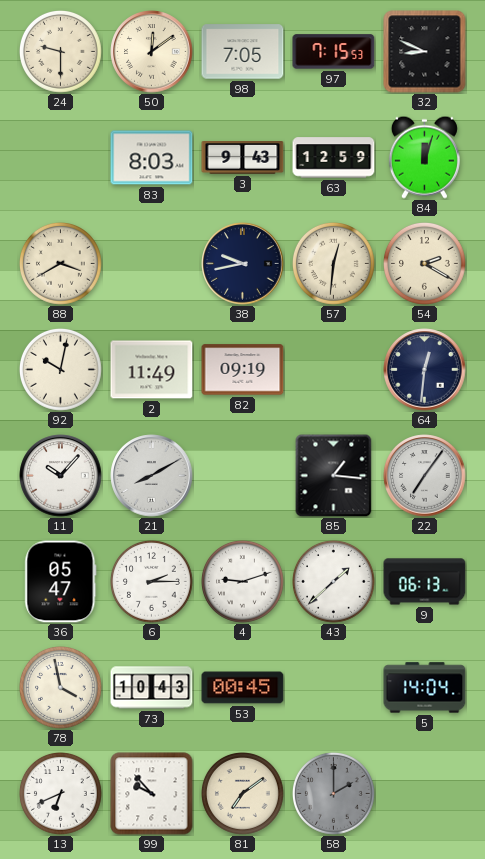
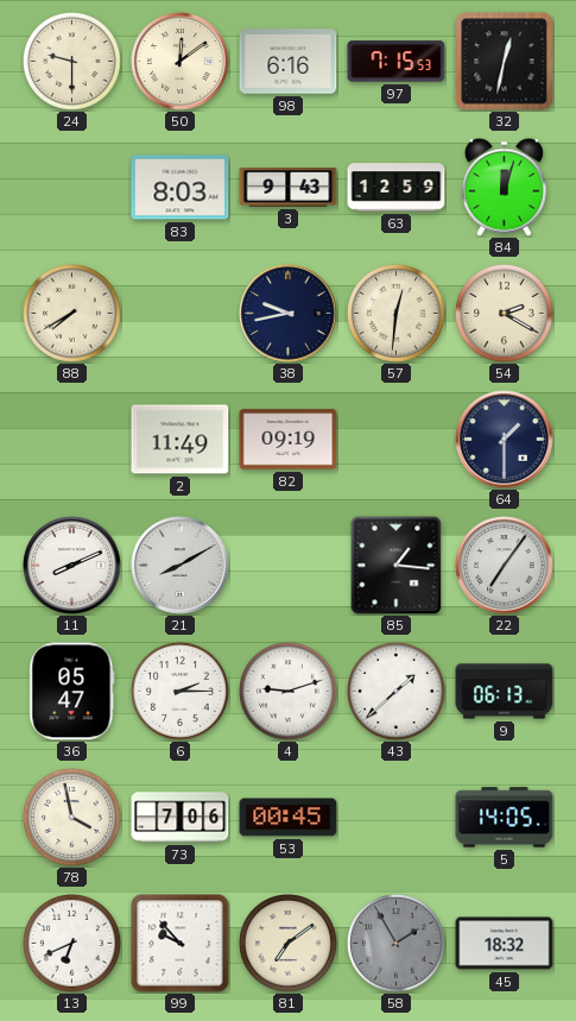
98: 7:05 -> 6:16 (289, 62)
32: 8:49 -> 12:32 (505, 62)
88: 3:40 -> 7:40 (72, 314)
92: 10:02 -> none (61, 370)
64: 12:31 -> 1:30 (505, 440)
11: 10:07 -> 8:11 (72, 566)
73: 10:43 -> 7:06 (181, 818)
5: 14:04 -> 14:05 (505, 818)
58: 2:00 -> 1:55 (397, 944)
45: none -> 18:32 (505, 944)
